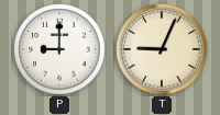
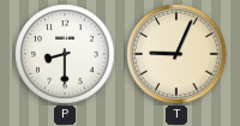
P: 9:00 -> 8:30 (65, 54)
